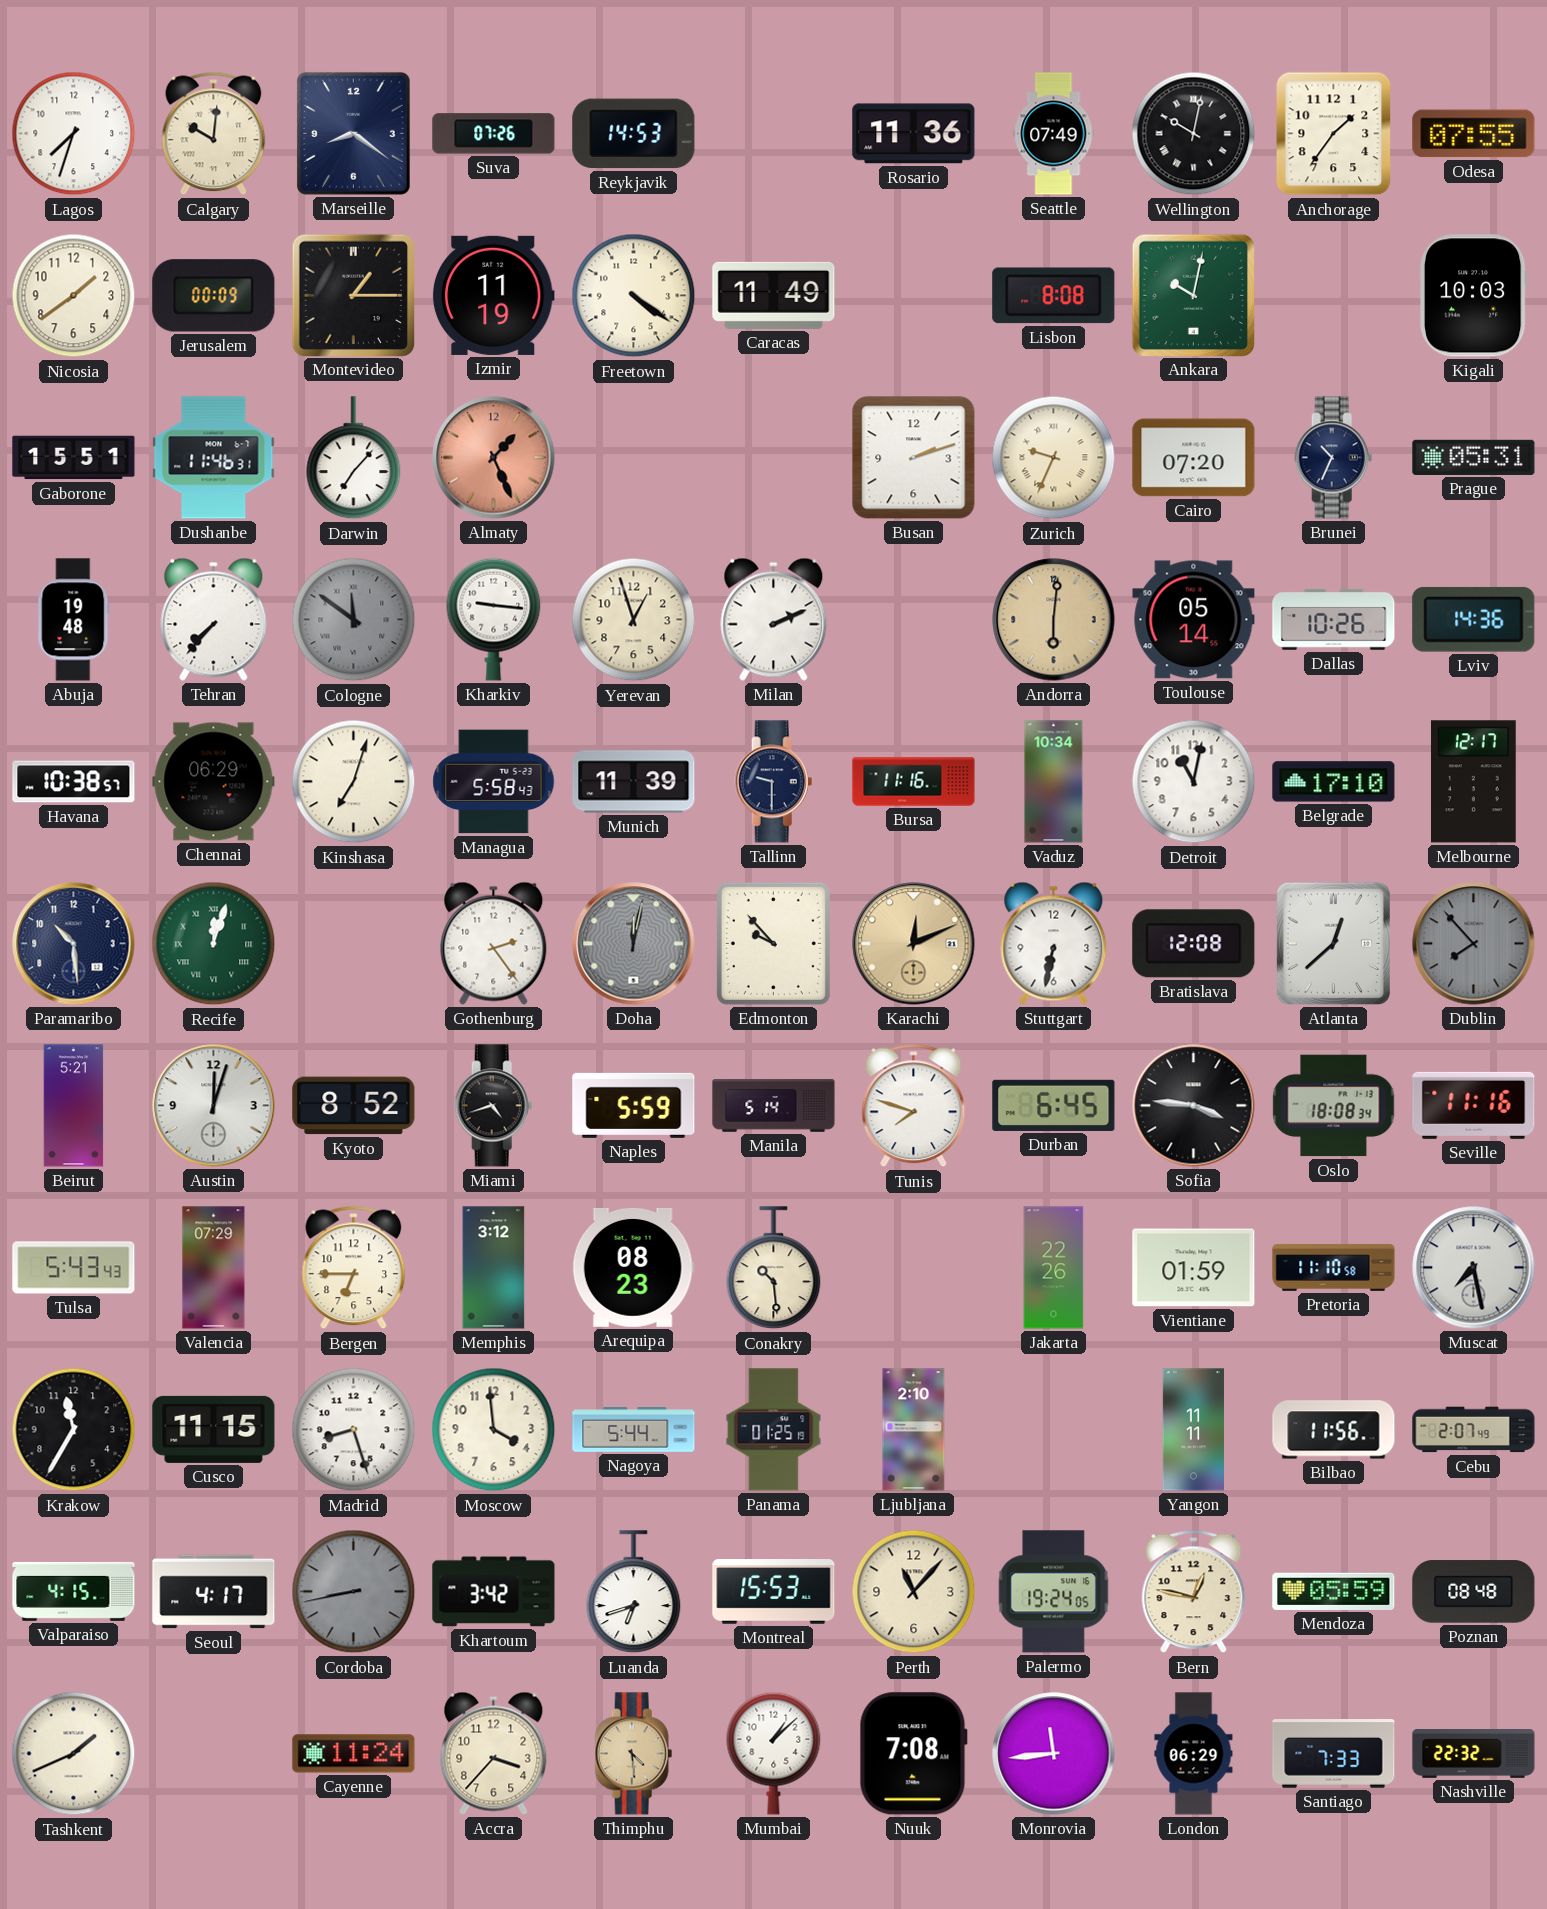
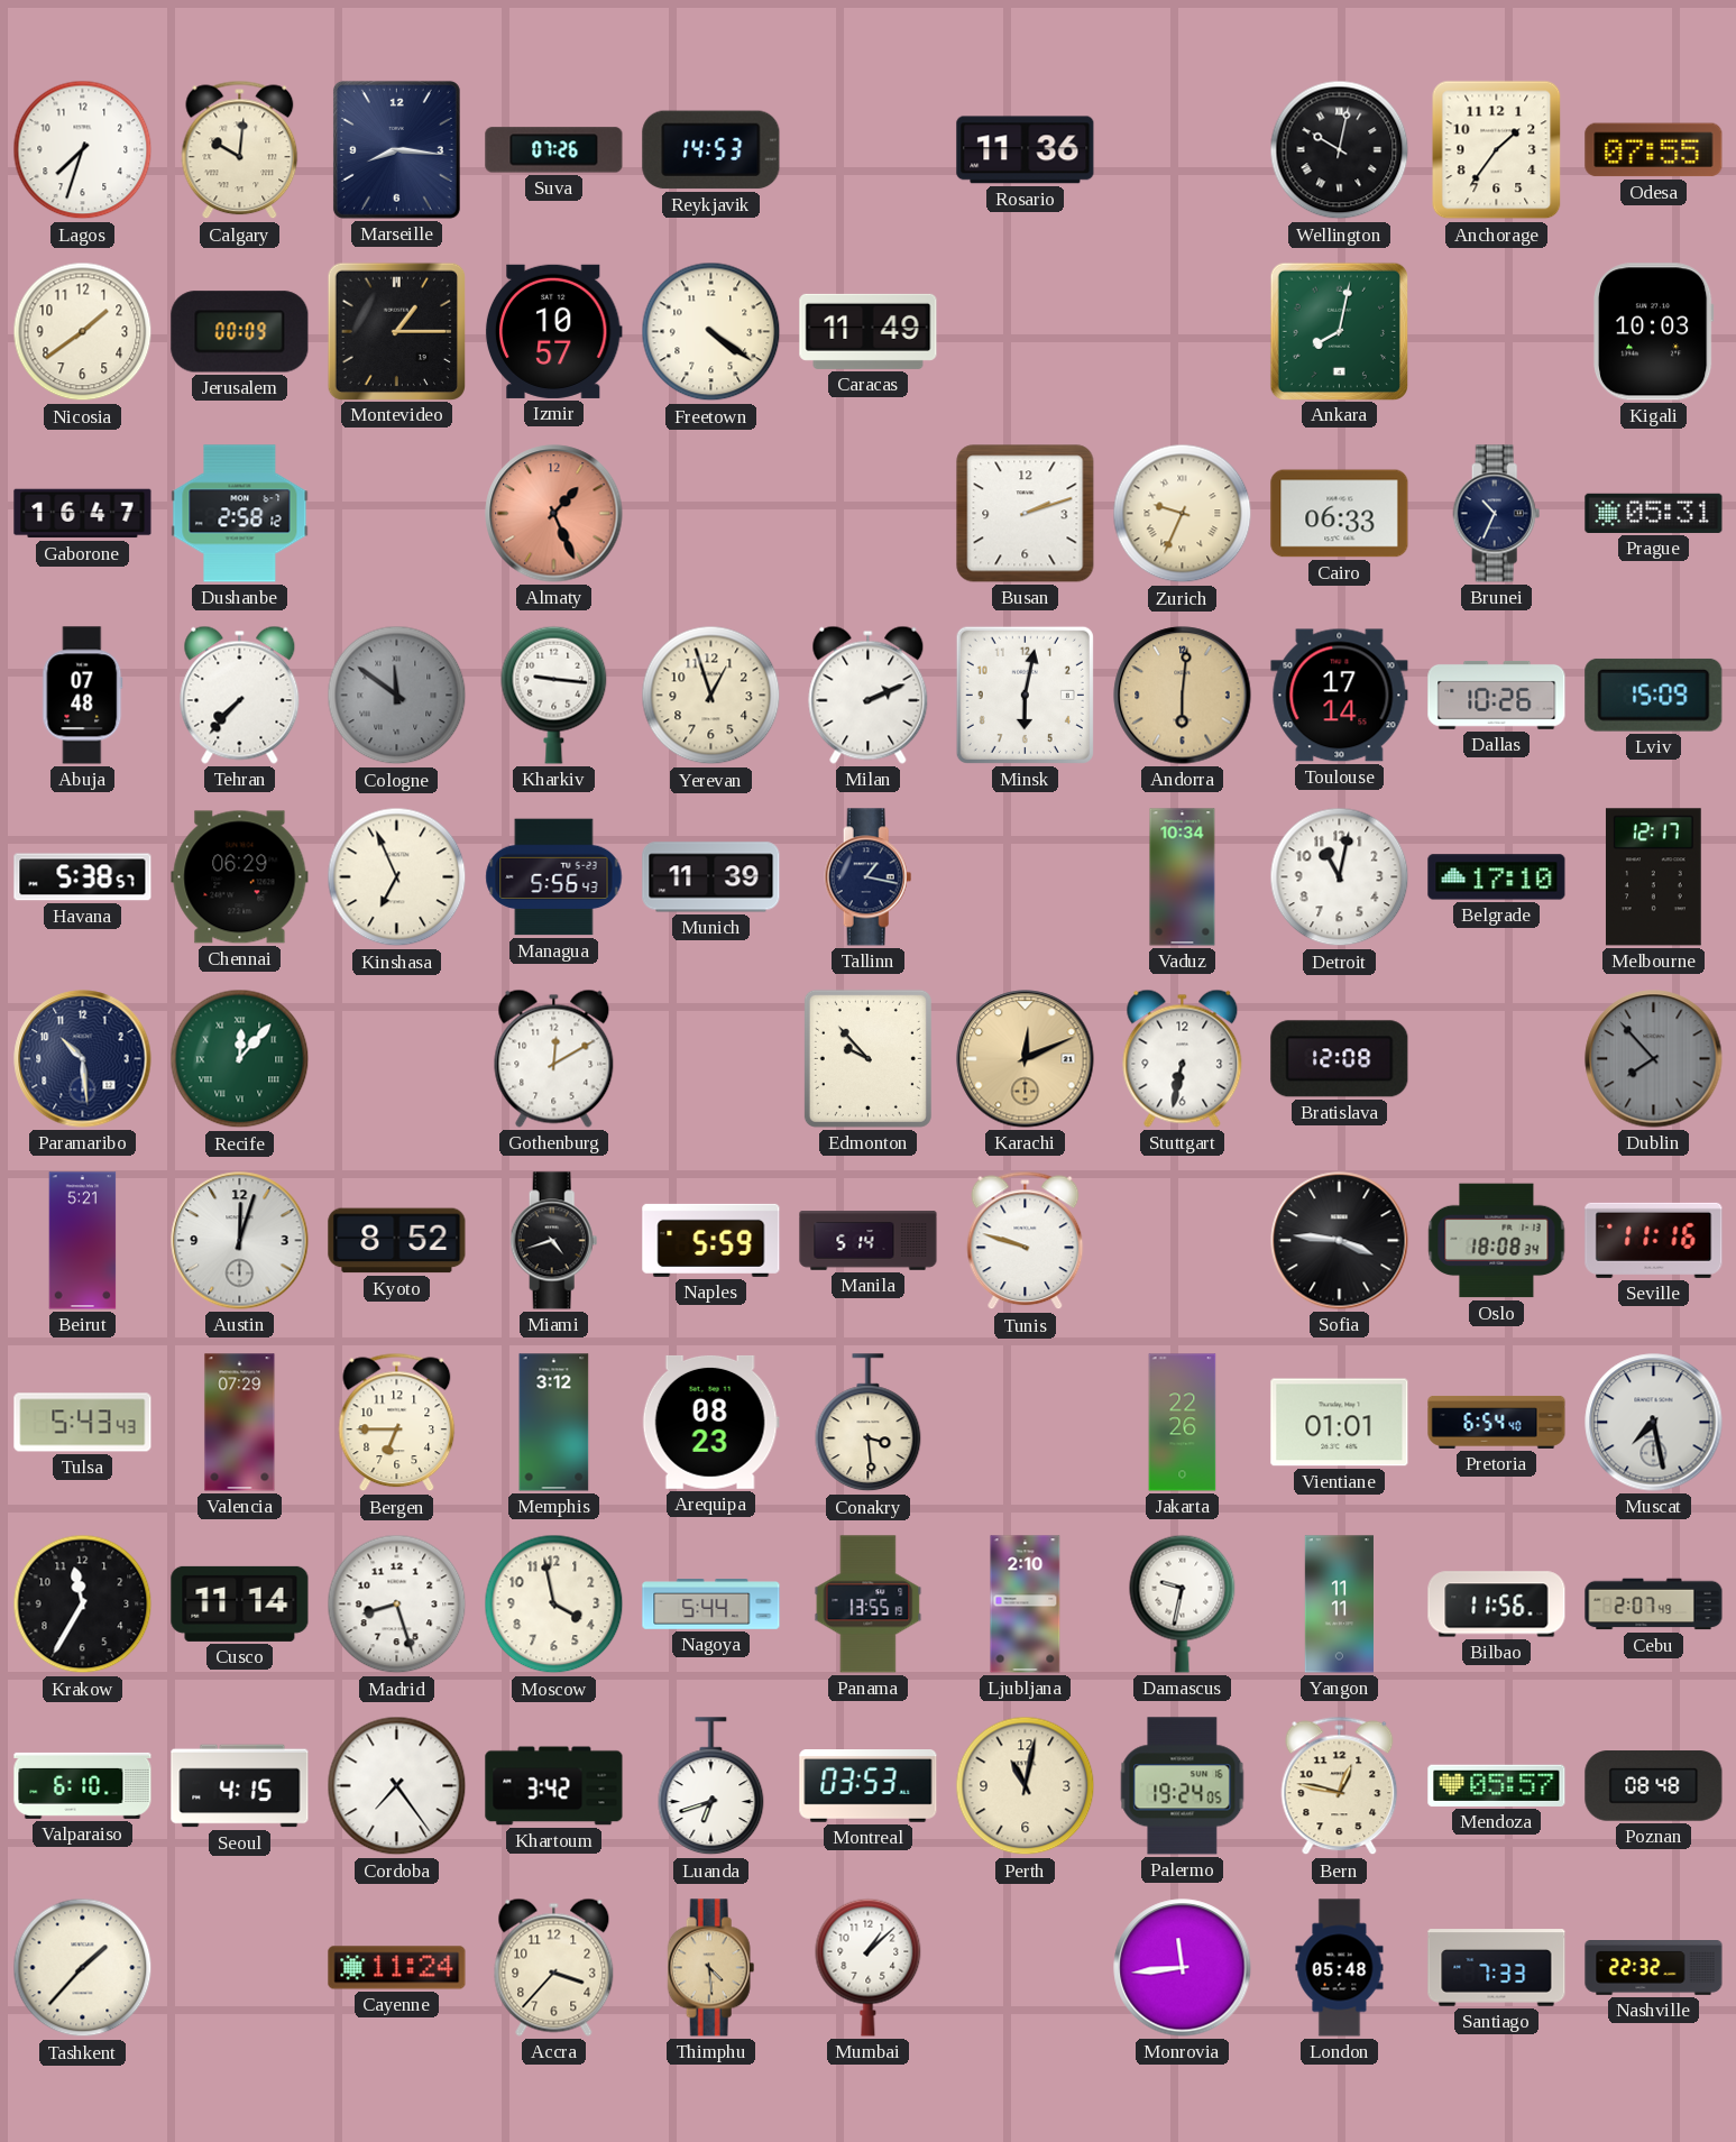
Marseille: 8:21 -> 8:16 (396, 149)
Seattle: 07:49 -> none (1054, 134)
Izmir: 11:19 -> 10:57 (553, 331)
Lisbon: 8:08 -> none (1054, 296)
Ankara: 10:02 -> 8:02 (1339, 331)
Gaborone: 15:51 -> 16:47 (83, 514)
Dushanbe: 11:46 -> 2:58 (240, 514)
Darwin: 7:07 -> none (354, 458)
Cairo: 07:20 -> 06:33 (1340, 514)
Abuja: 19:48 -> 07:48 (83, 696)
Minsk: none -> 6:02 (1025, 695)
Toulouse: 05:14 -> 17:14 (1340, 696)
Lviv: 14:36 -> 15:09 (1654, 695)
Havana: 10:38 -> 5:38 (83, 877)
Kinshasa: 7:03 -> 6:56 (397, 877)
Managua: 5:58 -> 5:56 (554, 877)
Tallinn: 9:30 -> 1:17 (869, 877)
Bursa: 11:16 -> none (914, 782)
Recife: 12:03 -> 12:07 (240, 1059)
Gothenburg: 2:24 -> 12:10 (554, 1058)
Doha: 12:02 -> none (634, 944)
Atlanta: 12:38 -> none (1333, 943)
Tunis: 7:48 -> 9:48 (1026, 1241)
Durban: 6:45 -> none (1054, 1105)
Conakry: 10:29 -> 3:29 (869, 1423)
Vientiane: 01:59 -> 01:01 (1340, 1423)
Pretoria: 11:10 -> 6:54 (1497, 1422)
Cusco: 11:15 -> 11:14 (240, 1603)
Moscow: 3:59 -> 3:58 (554, 1605)
Panama: 01:25 -> 13:55 (869, 1605)
Damascus: none -> 9:32 (1183, 1603)
Valparaiso: 4:15 -> 6:10 (83, 1785)
Seoul: 4:17 -> 4:15 (240, 1786)
Cordoba: 8:43 -> 7:24 (397, 1786)
Cordoba dial: grey -> white (397, 1786)
Montreal: 15:53 -> 03:53 (869, 1786)
Perth: 11:07 -> 11:02 (1026, 1786)
Mendoza: 05:59 -> 05:57 (1497, 1785)
Tashkent: 1:41 -> 1:37 (83, 1968)
Nuuk: 7:08 -> none (913, 1754)
London: 06:29 -> 05:48 (1340, 1968)
